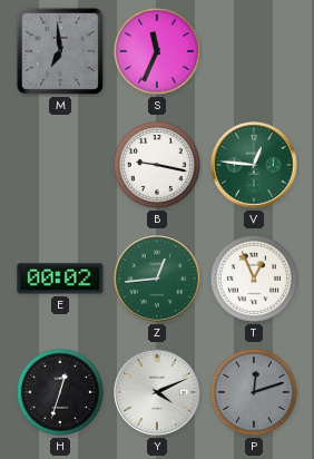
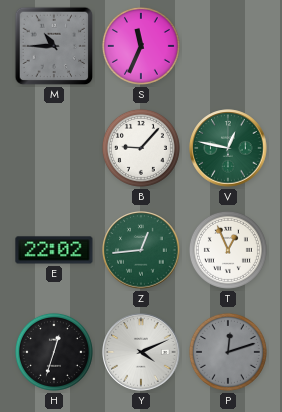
M: 6:59 -> 10:45 (54, 46)
B: 9:17 -> 9:07 (141, 148)
V: 12:46 -> 12:47 (228, 148)
E: 00:02 -> 22:02 (54, 250)
